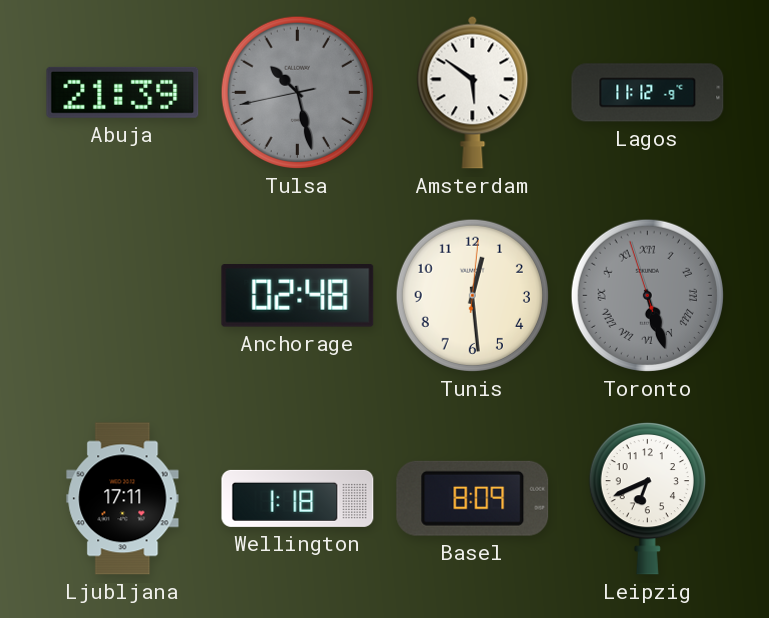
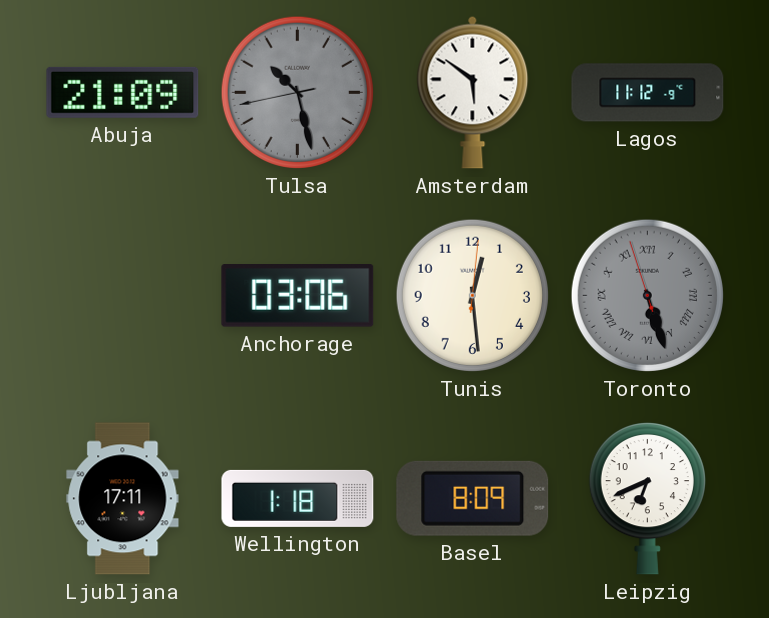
Abuja: 21:39 -> 21:09 (123, 92)
Anchorage: 02:48 -> 03:06 (298, 296)
